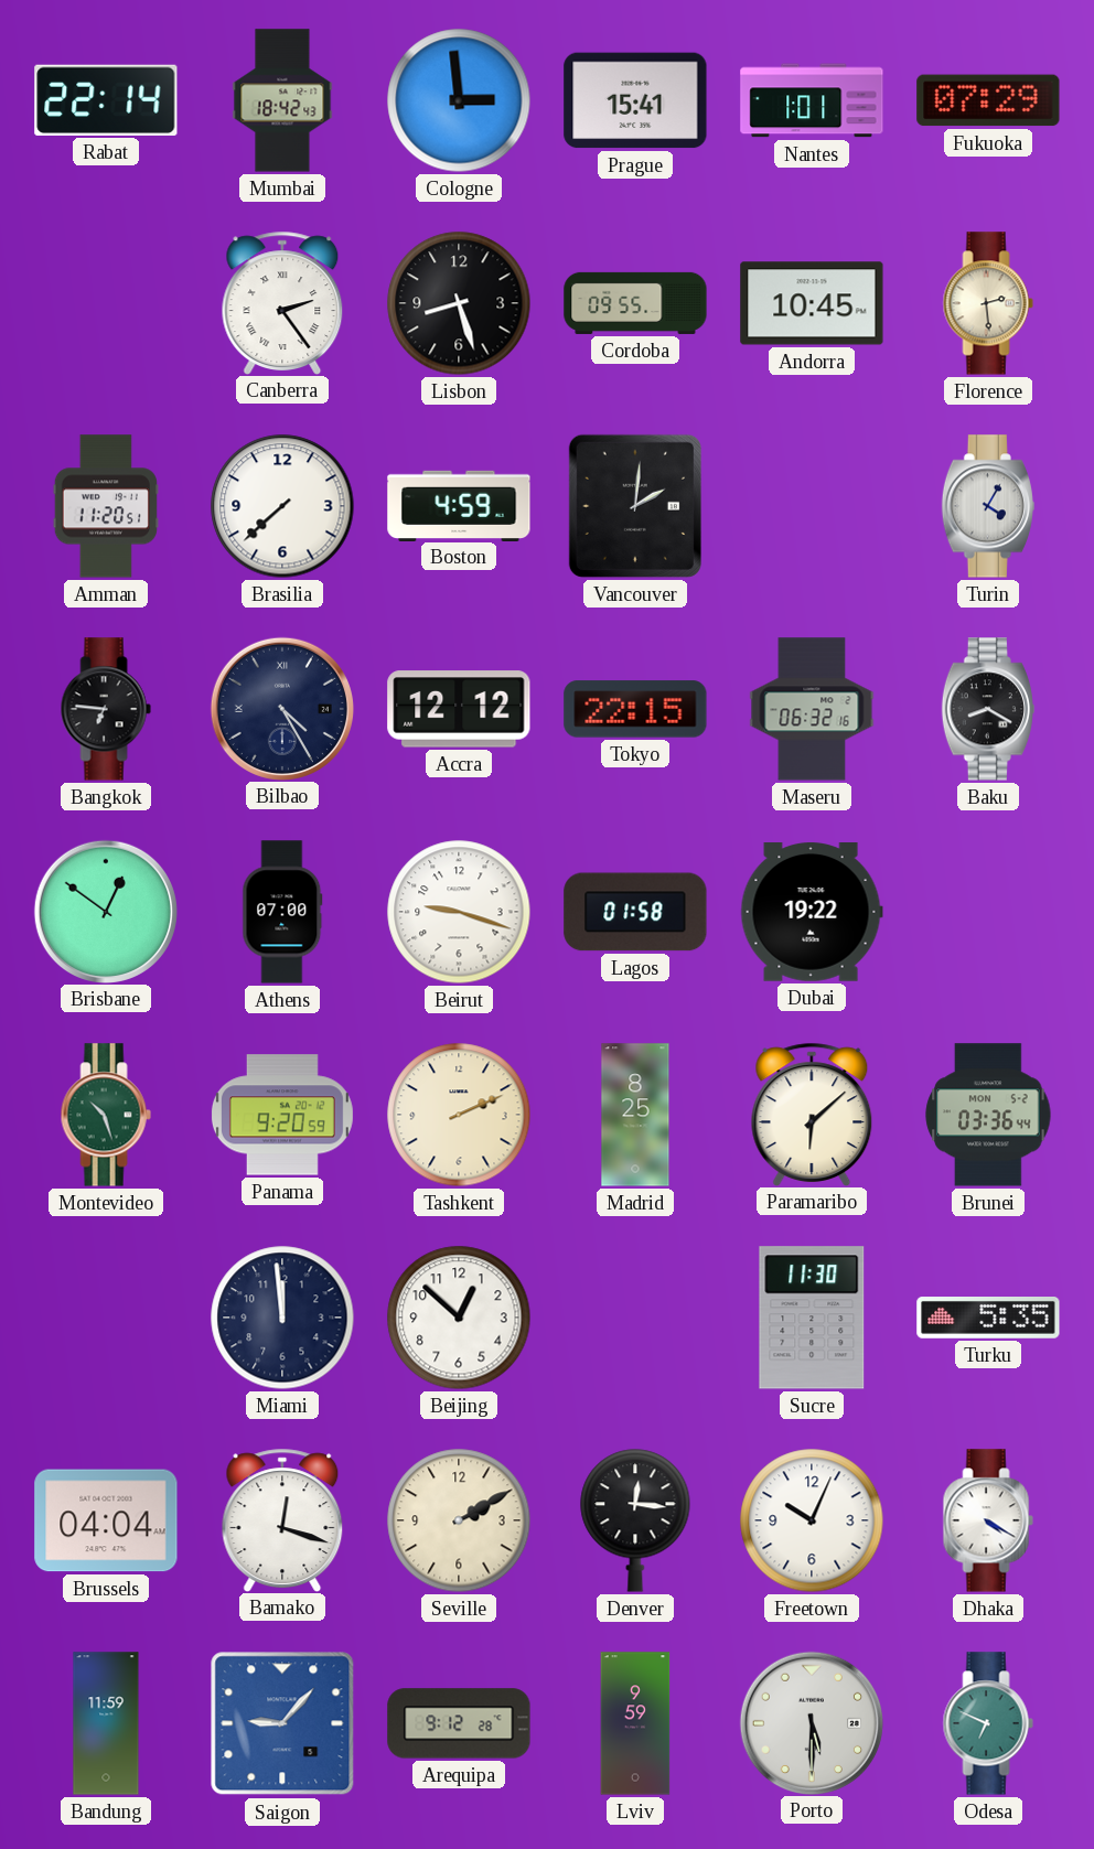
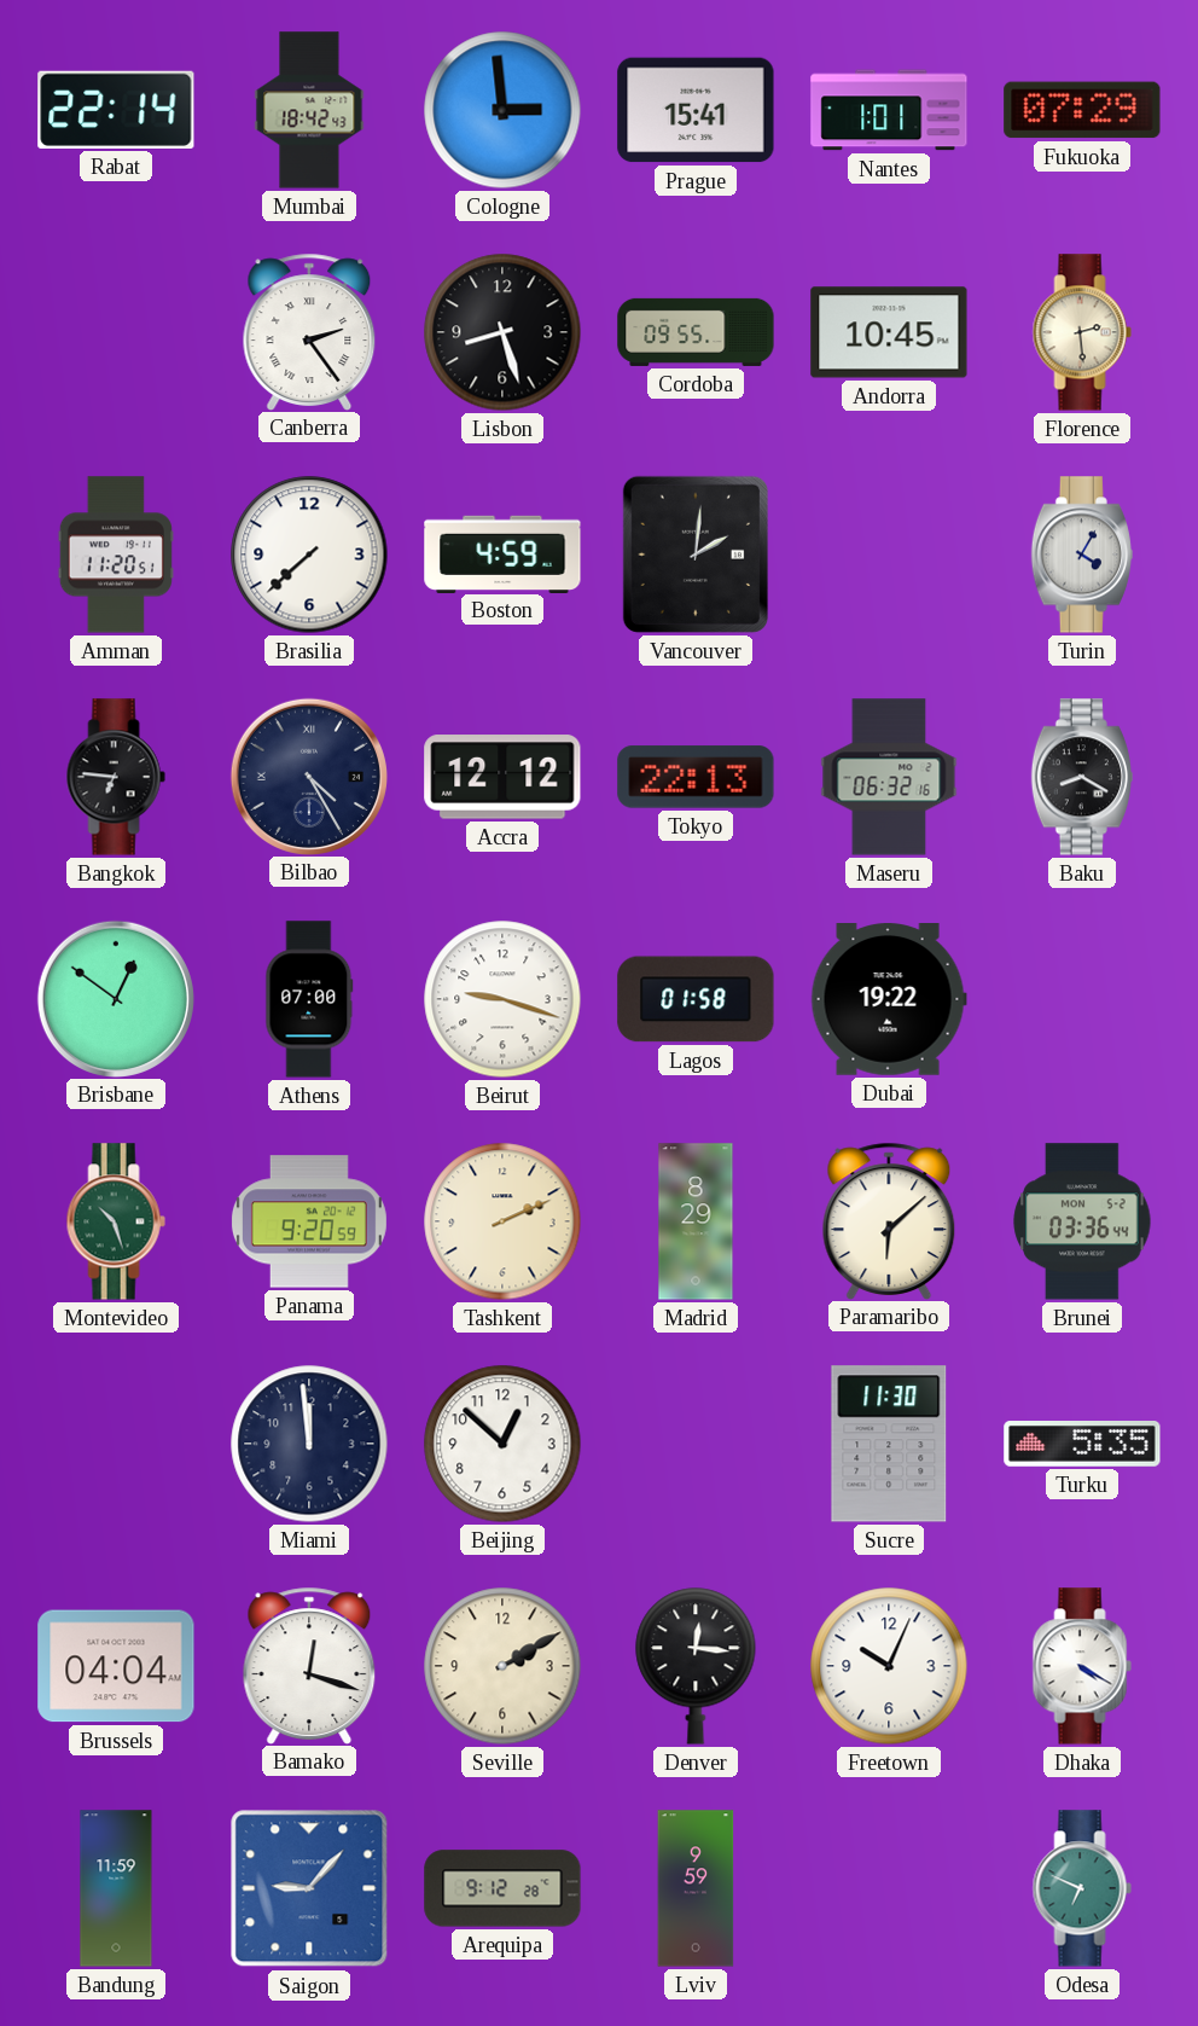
Tokyo: 22:15 -> 22:13 (696, 777)
Madrid: 8:25 -> 8:29 (696, 1221)
Porto: 5:30 -> none (811, 1722)
